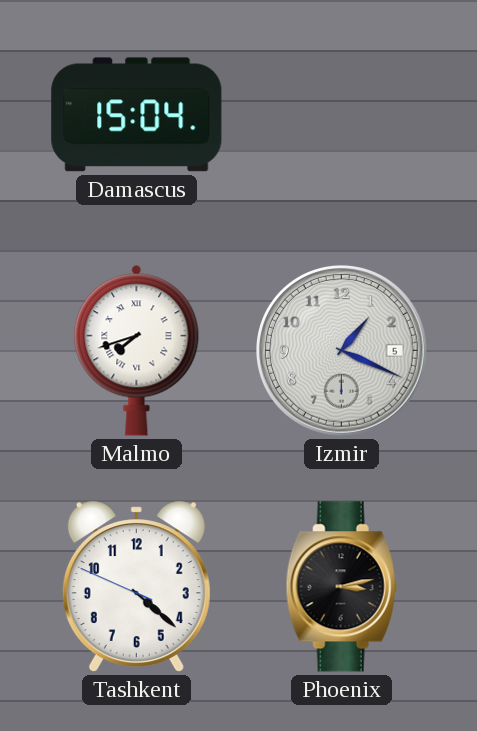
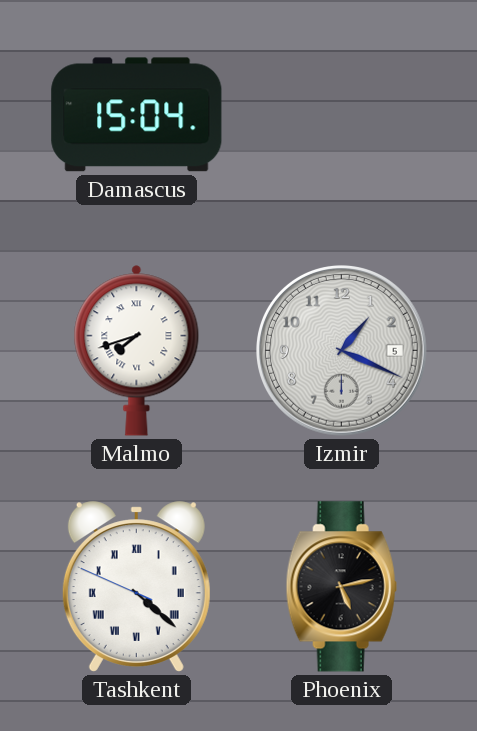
Tashkent numerals: Arabic -> Roman (136, 587)
Phoenix: 3:13 -> 5:13 (341, 587)
